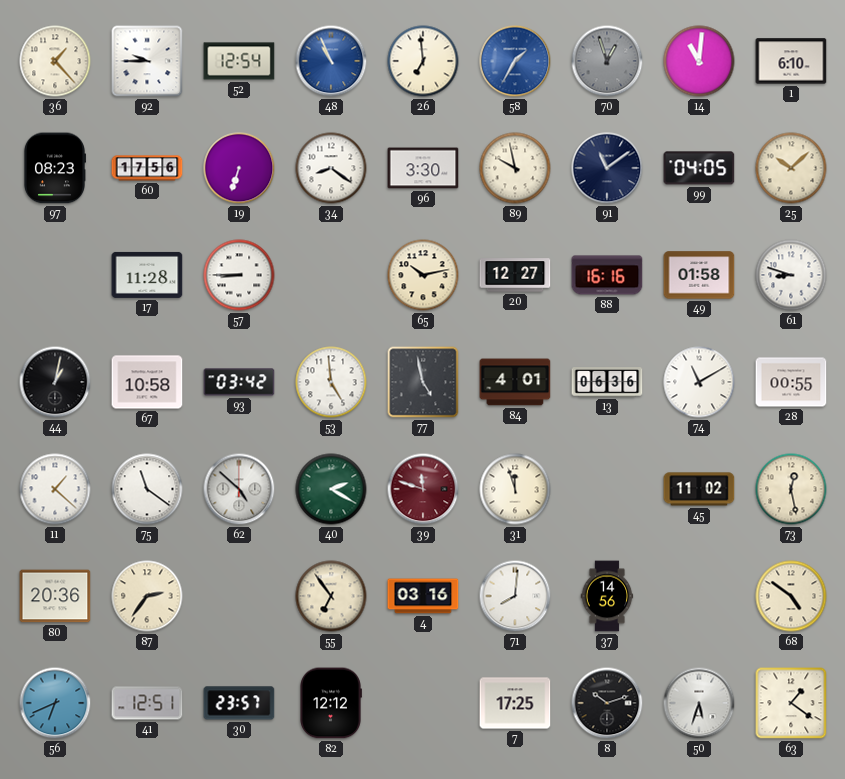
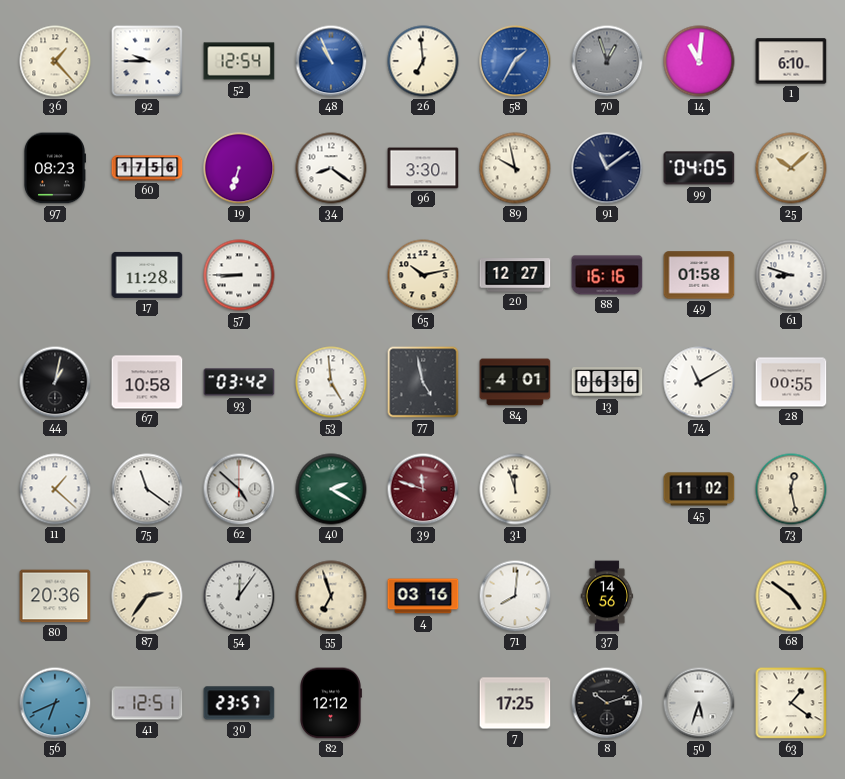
54: none -> 12:06 (239, 596)
55: 6:54 -> 6:57 (331, 596)
